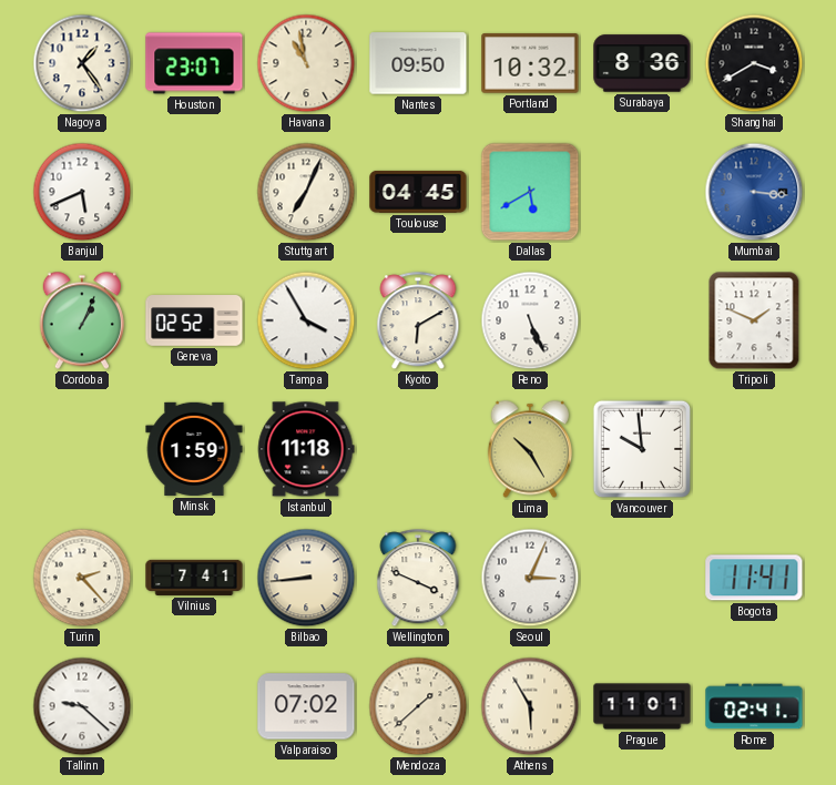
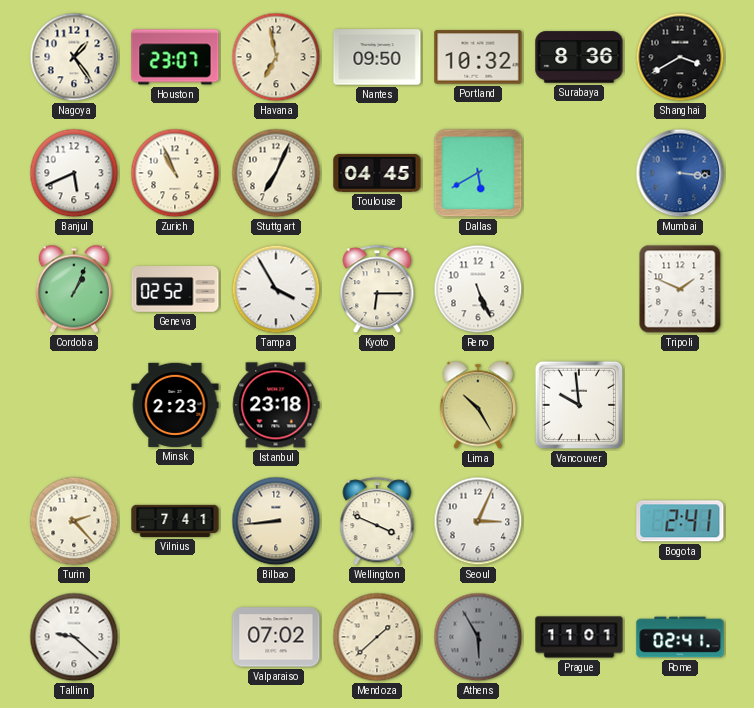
Havana: 10:58 -> 6:58 (276, 57)
Zurich: none -> 10:56 (175, 173)
Kyoto: 6:10 -> 6:15 (377, 290)
Minsk: 1:59 -> 2:23 (175, 405)
Istanbul: 11:18 -> 23:18 (276, 405)
Bogota: 11:41 -> 2:41 (680, 521)
Athens dial: cream -> grey (478, 637)
